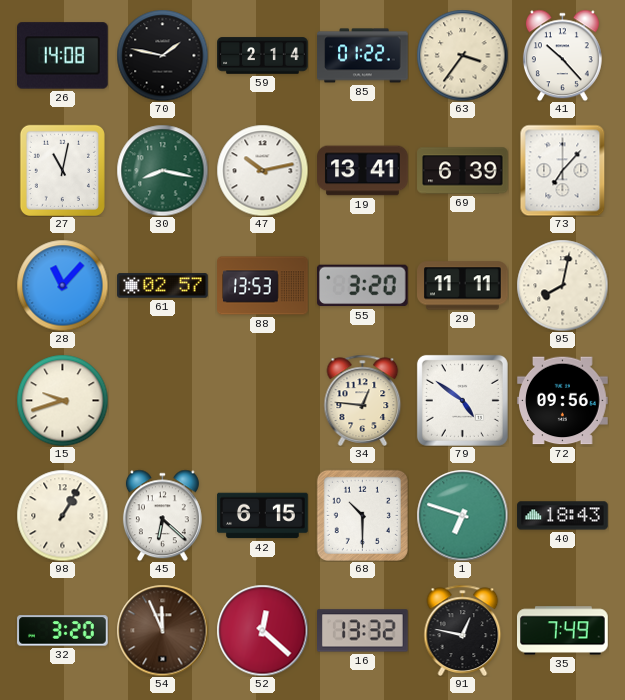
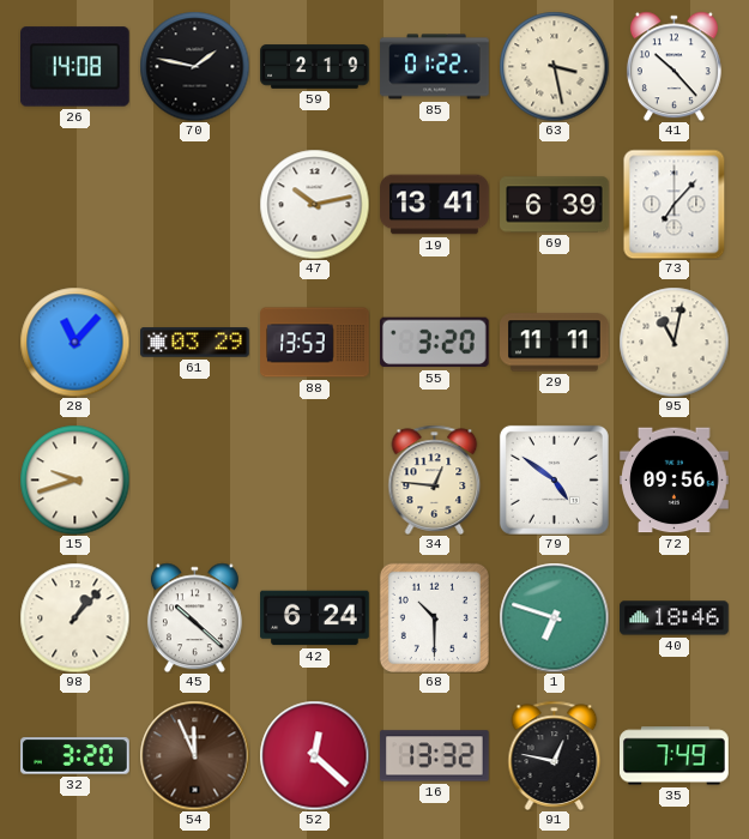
59: 2:14 -> 2:19 (315, 67)
63: 3:36 -> 3:28 (554, 66)
27: 11:02 -> none (62, 170)
30: 8:17 -> none (162, 170)
61: 02:57 -> 03:29 (195, 343)
95: 8:02 -> 11:02 (674, 342)
98: 1:05 -> 1:07 (74, 617)
45: 6:22 -> 10:22 (194, 617)
42: 6:15 -> 6:24 (315, 618)
40: 18:43 -> 18:46 (675, 618)
